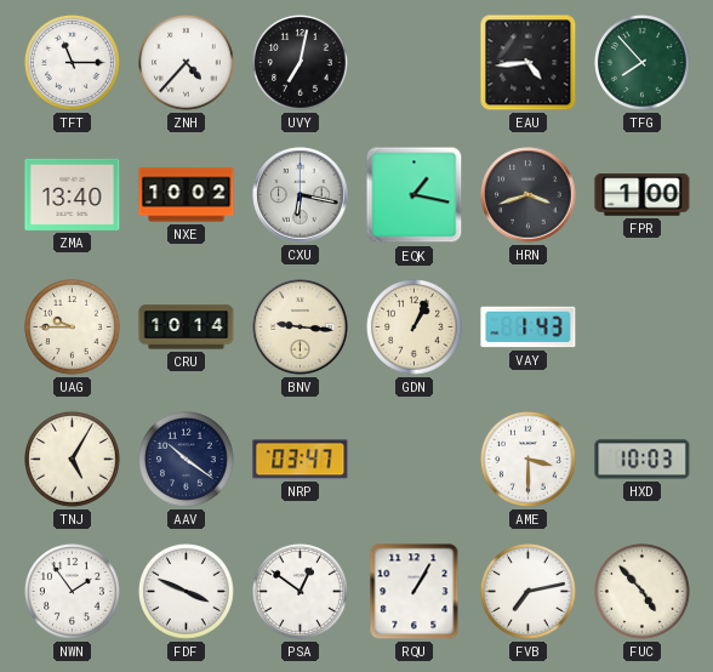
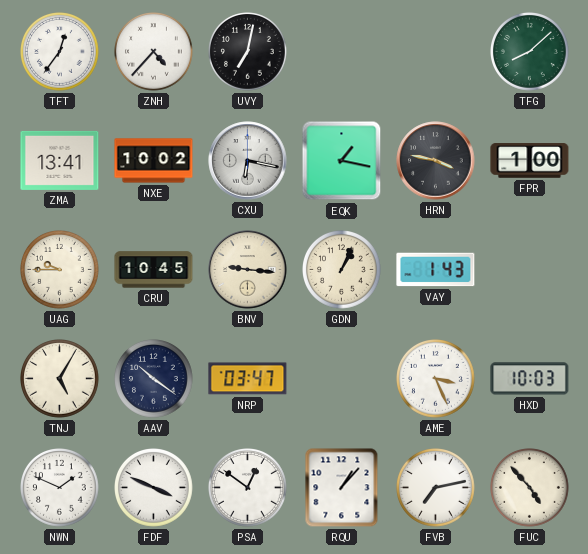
TFT: 11:15 -> 12:36 (60, 52)
EAU: 4:44 -> none (529, 63)
TFG: 7:53 -> 8:08 (530, 52)
ZMA: 13:40 -> 13:41 (60, 160)
HRN: 3:42 -> 3:47 (436, 161)
CRU: 10:14 -> 10:45 (154, 270)
AME: 3:30 -> 3:26 (436, 379)
NWN: 1:54 -> 1:49 (60, 488)
RQU: 1:05 -> 1:07 (342, 488)
